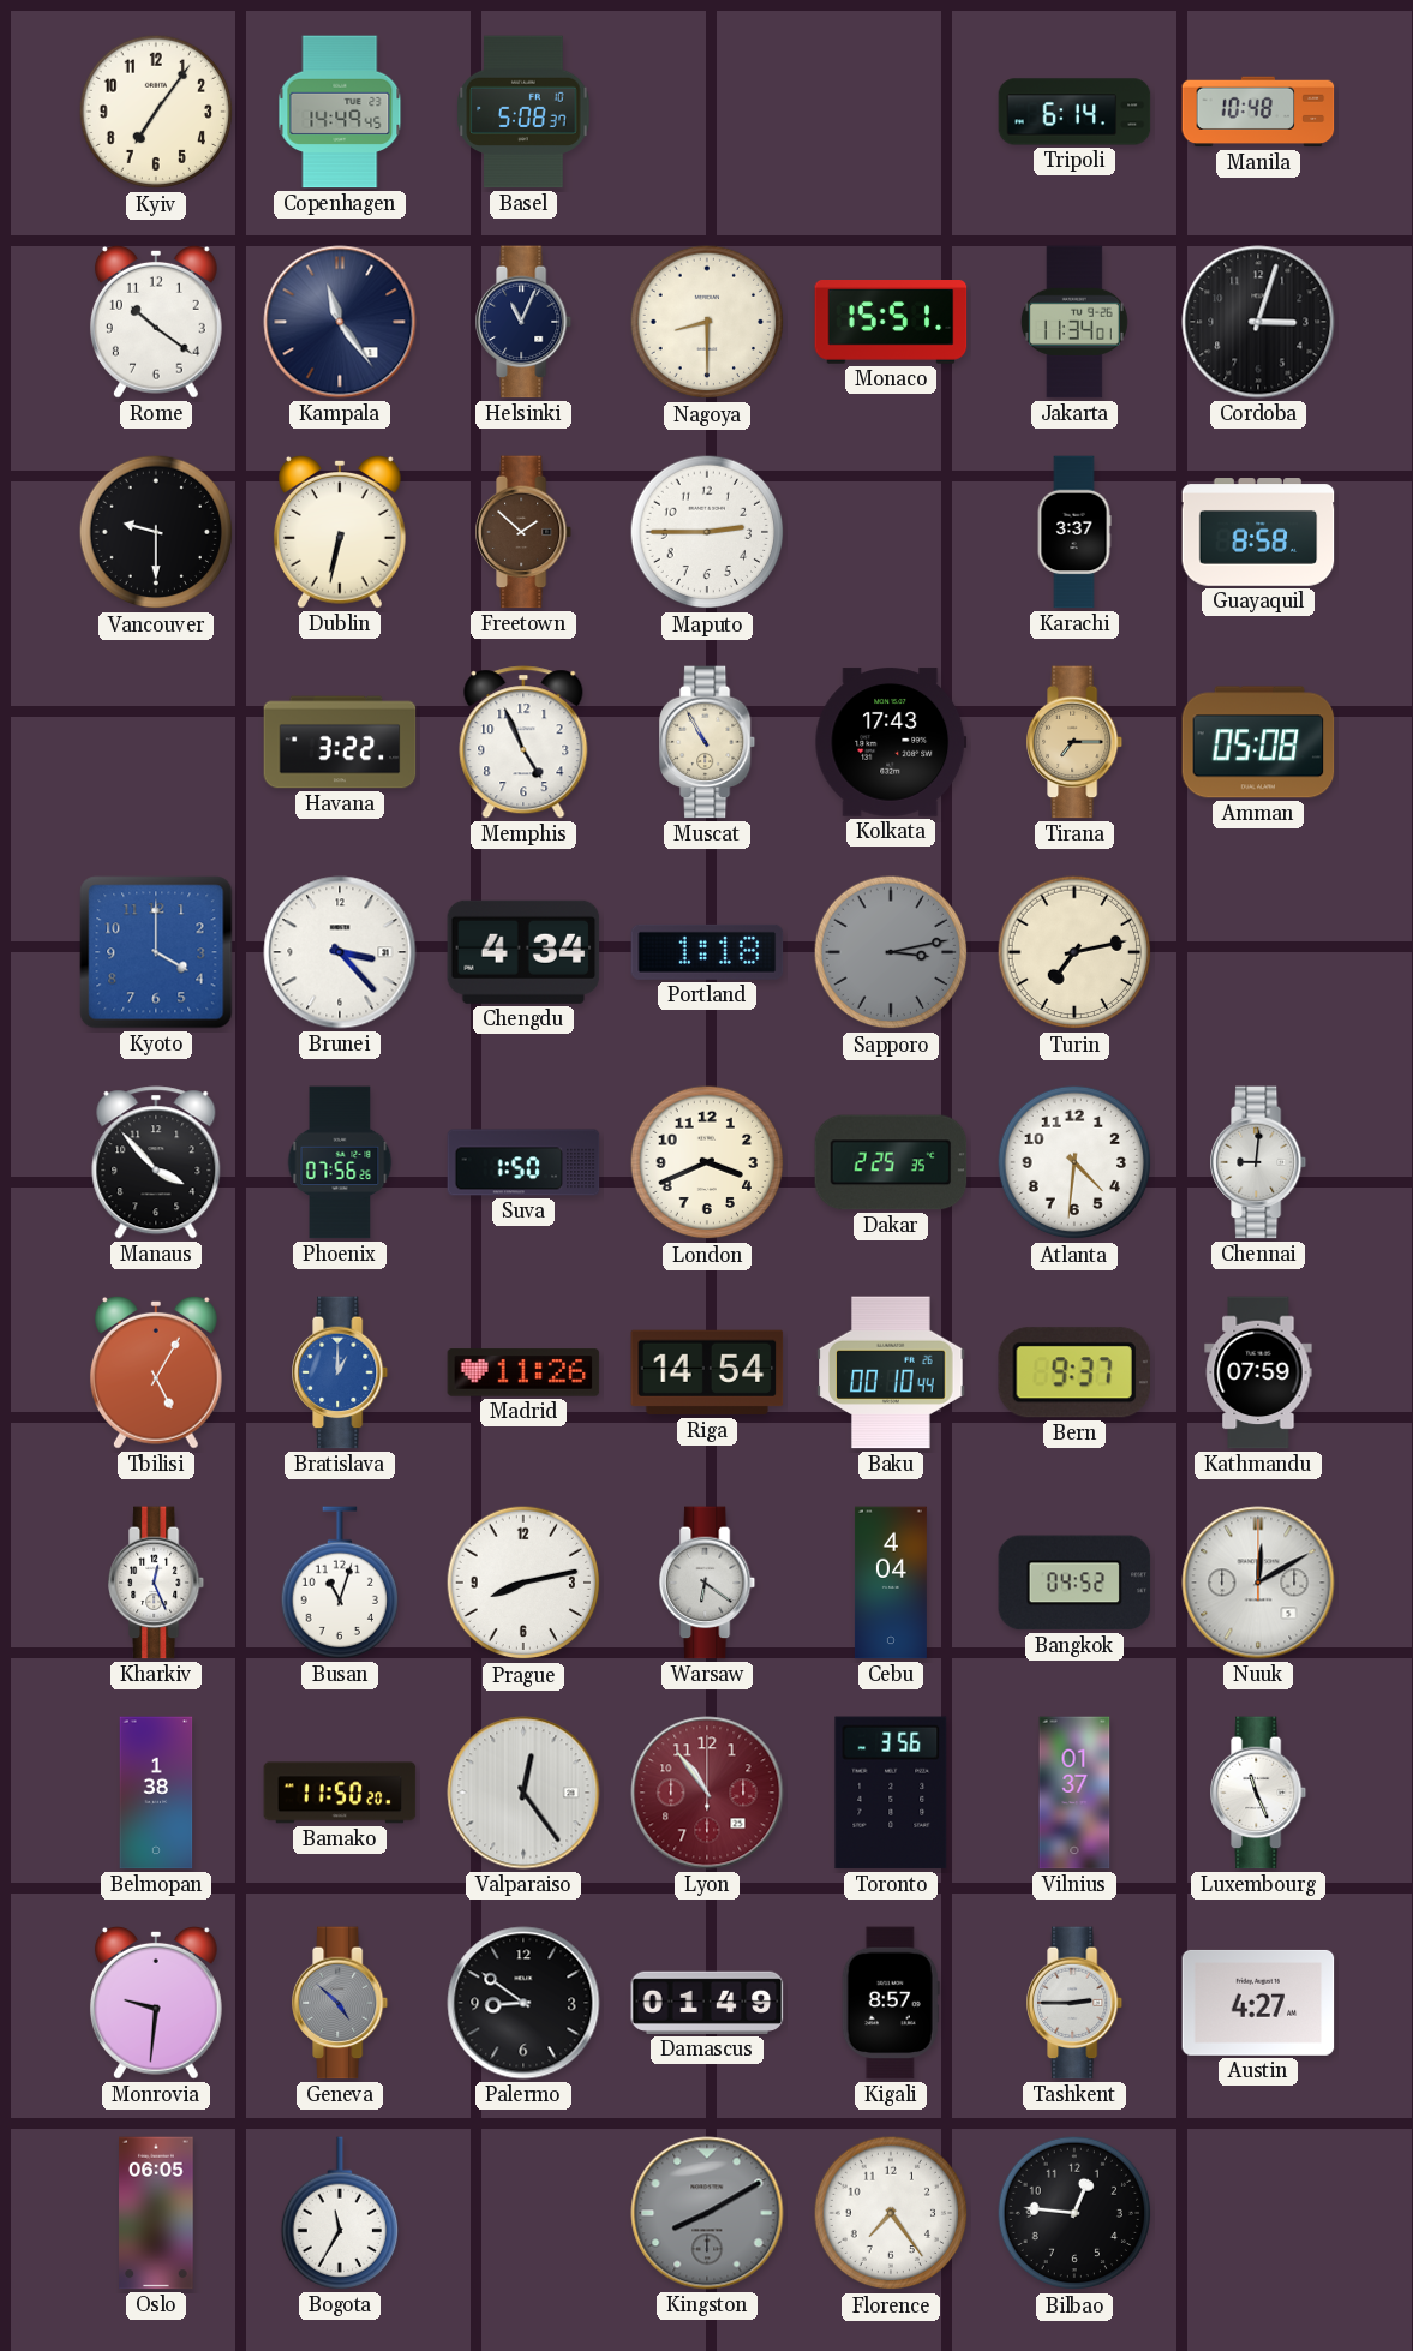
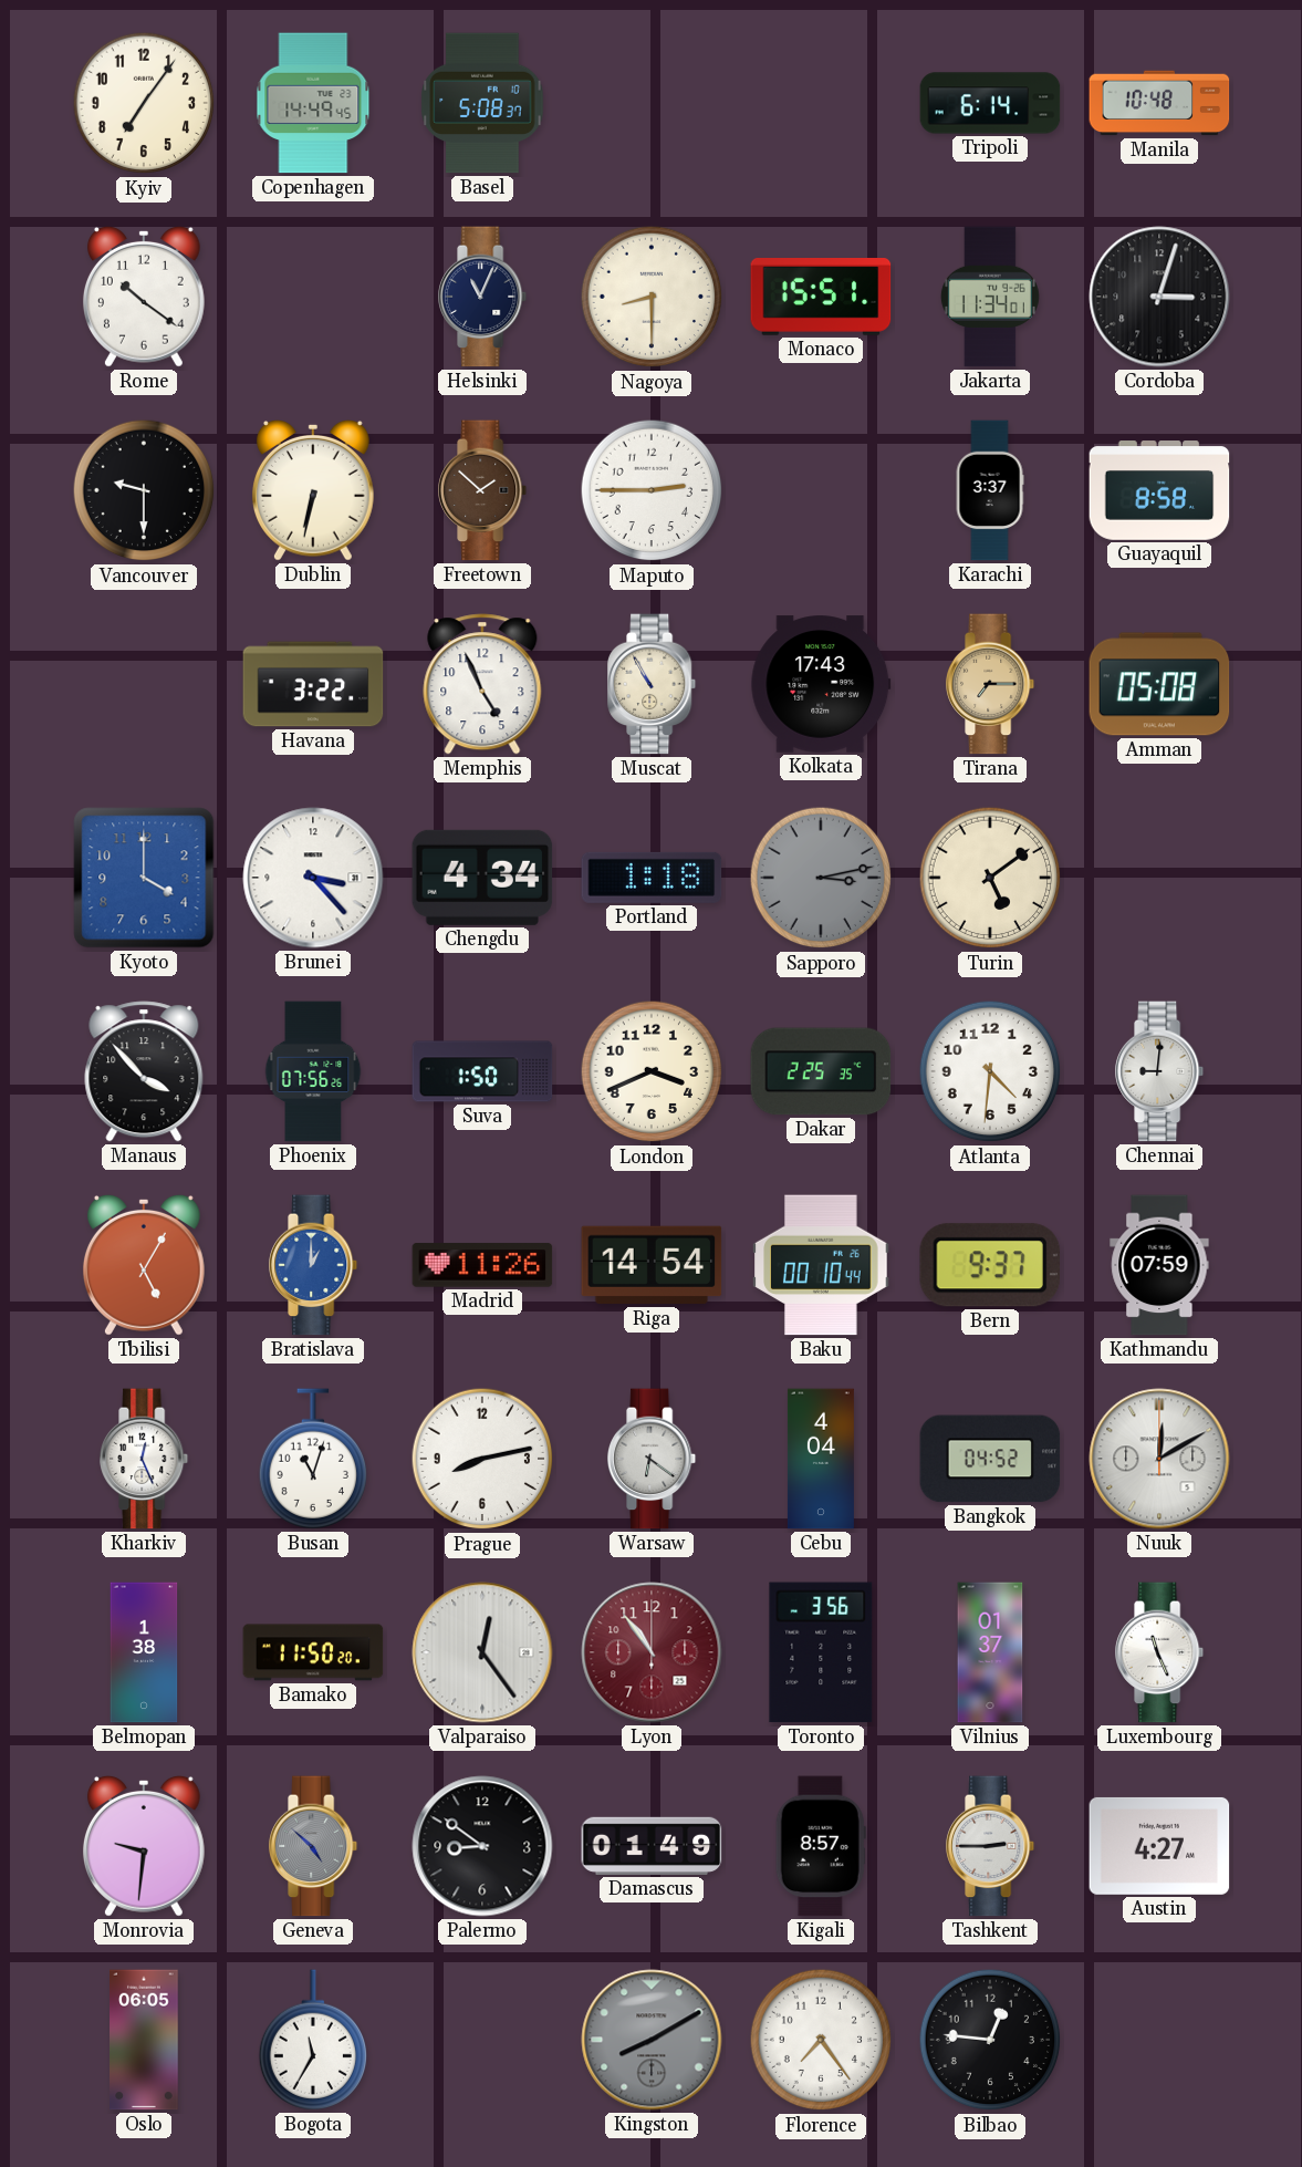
Kampala: 11:24 -> none (340, 322)
Turin: 7:13 -> 5:09 (990, 878)
